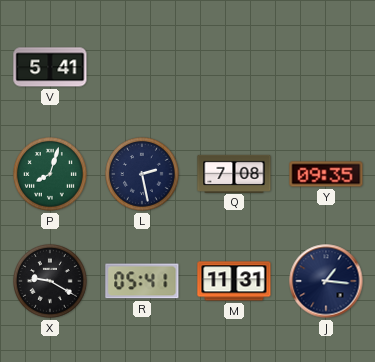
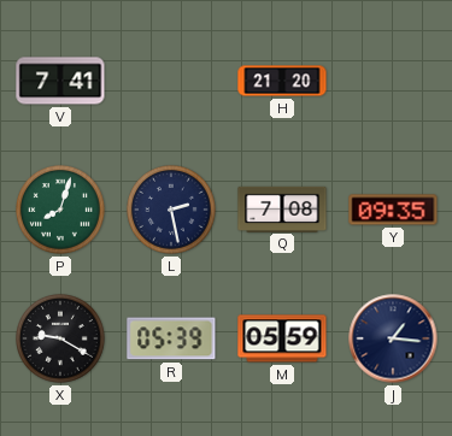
V: 5:41 -> 7:41 (60, 81)
H: none -> 21:20 (282, 81)
R: 05:41 -> 05:39 (171, 338)
M: 11:31 -> 05:59 (282, 338)
